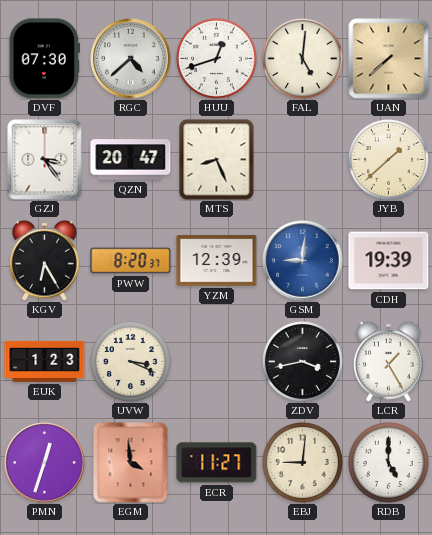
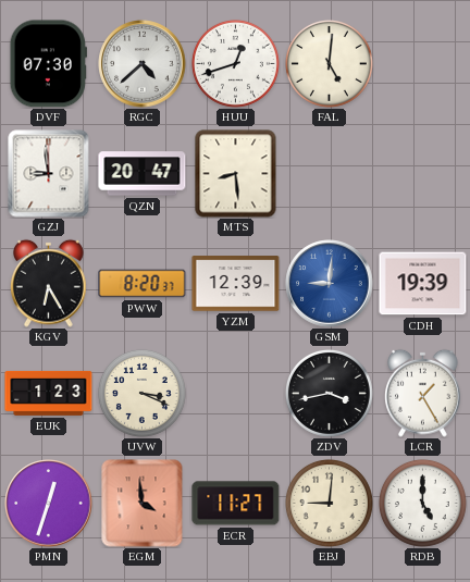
UAN: 7:38 -> none (389, 59)
GZJ: 3:24 -> 8:59 (49, 174)
MTS: 8:26 -> 8:29 (236, 174)
JYB: 1:38 -> none (388, 159)
